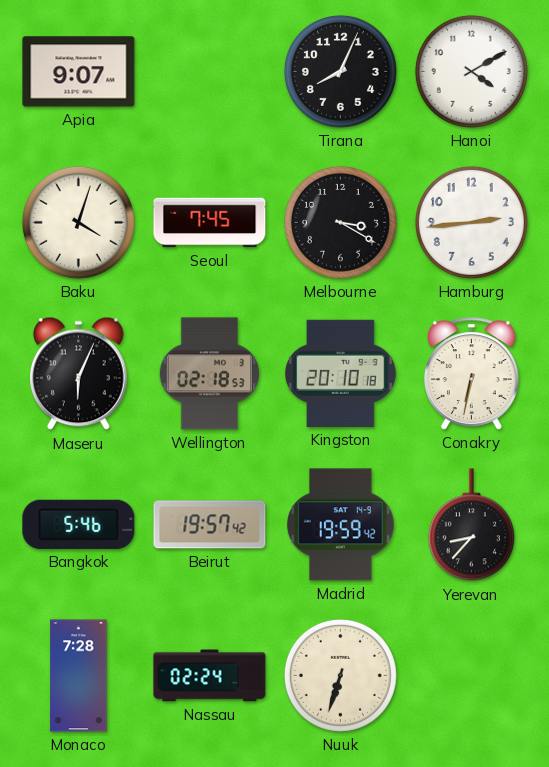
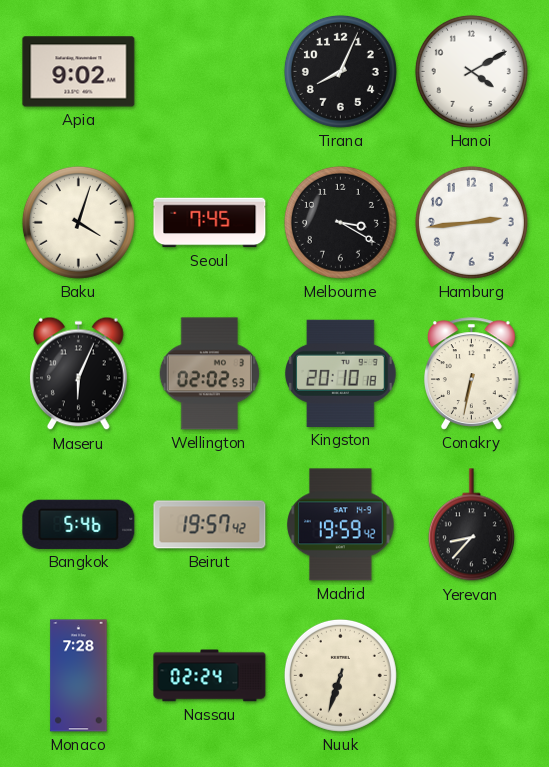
Apia: 9:07 -> 9:02 (79, 72)
Wellington: 02:18 -> 02:02 (209, 374)
